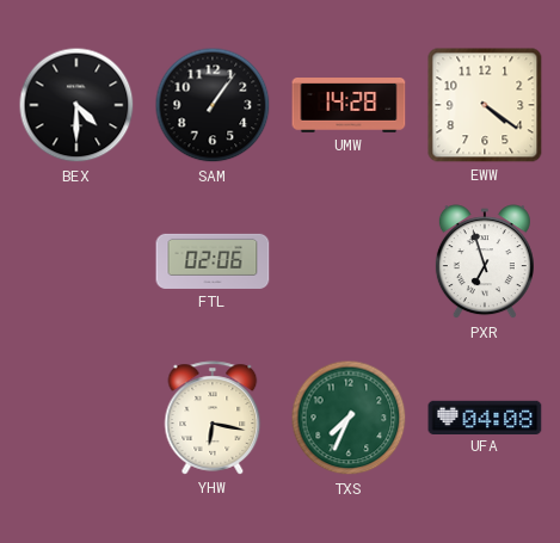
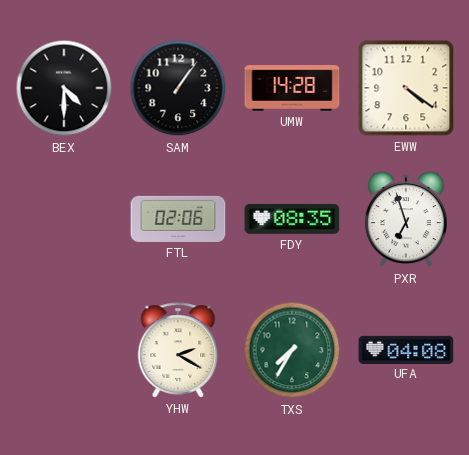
FDY: none -> 08:35 (292, 219)
YHW: 6:17 -> 2:20 (178, 350)
TXS: 7:34 -> 7:35 (292, 350)
